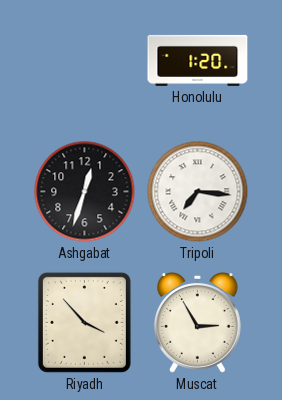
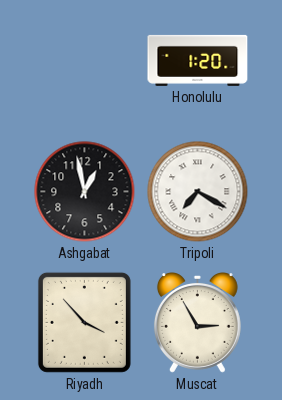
Ashgabat: 12:33 -> 12:58 (85, 192)
Tripoli: 7:16 -> 7:20 (198, 192)
